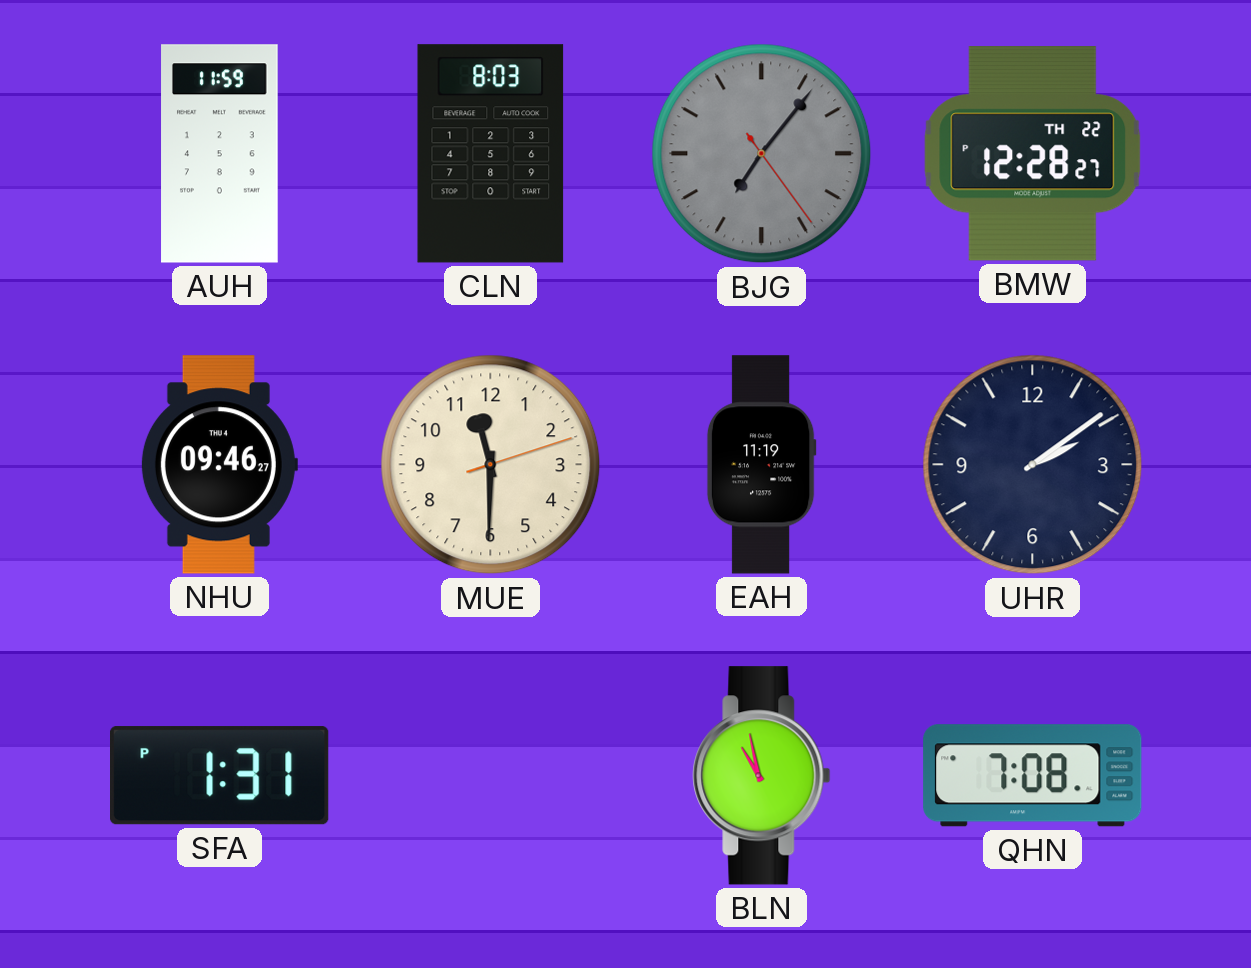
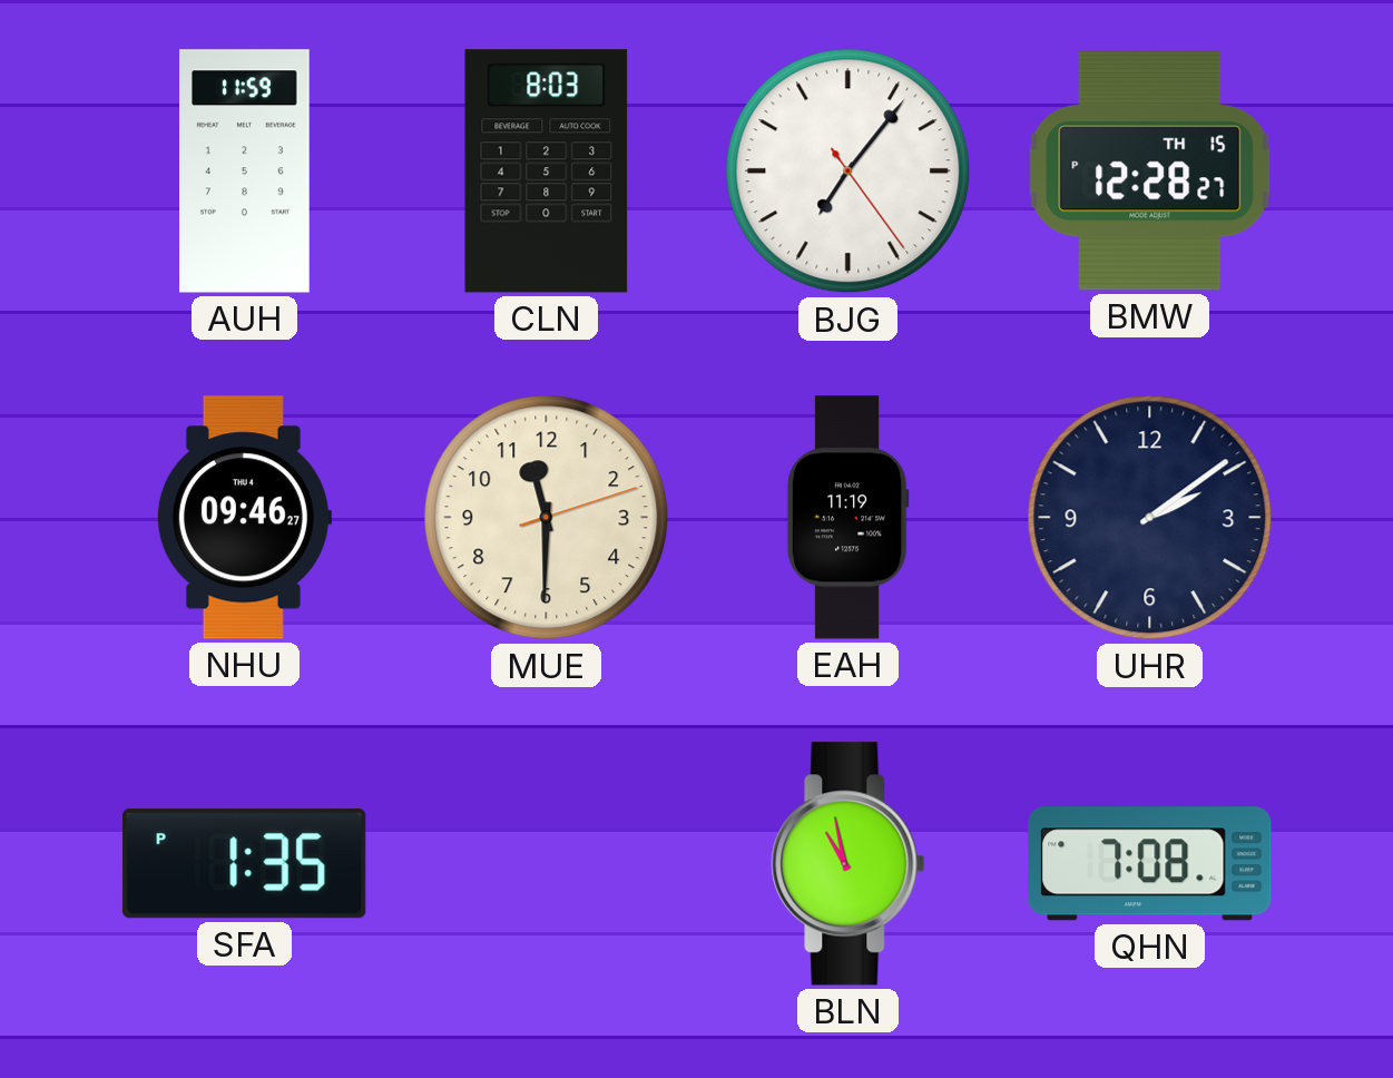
BJG dial: grey -> white (848, 171)
BMW date: TH 22 -> TH 15 (1150, 171)
SFA: 1:31 -> 1:35 (245, 864)
